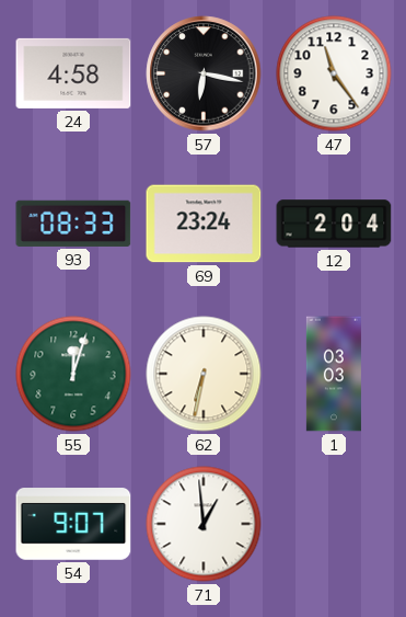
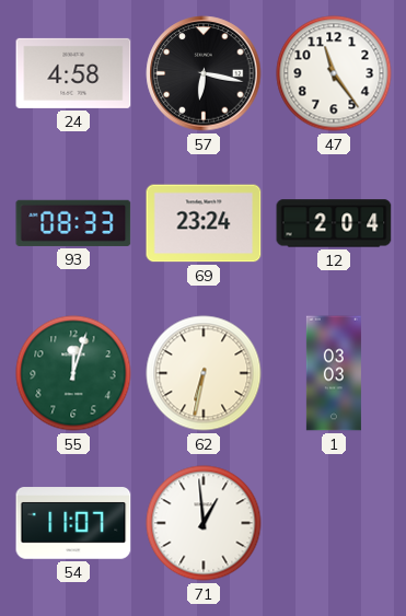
54: 9:07 -> 11:07 (73, 523)
